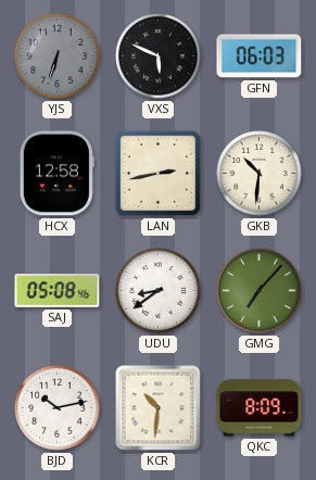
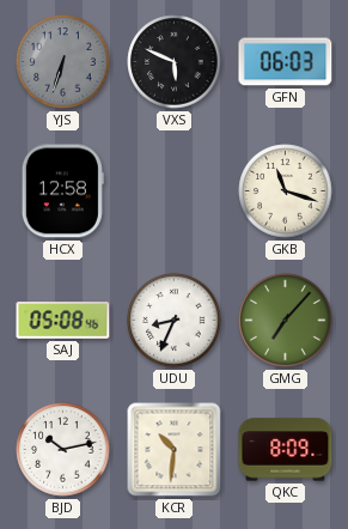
LAN: 2:43 -> none (157, 173)
GKB: 10:31 -> 11:18 (286, 191)
UDU: 8:39 -> 8:34 (175, 321)
